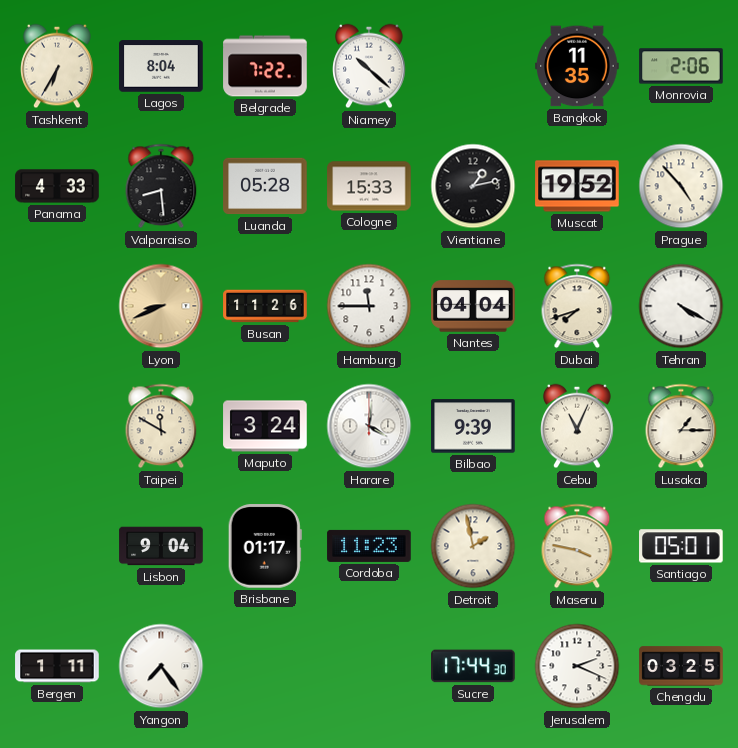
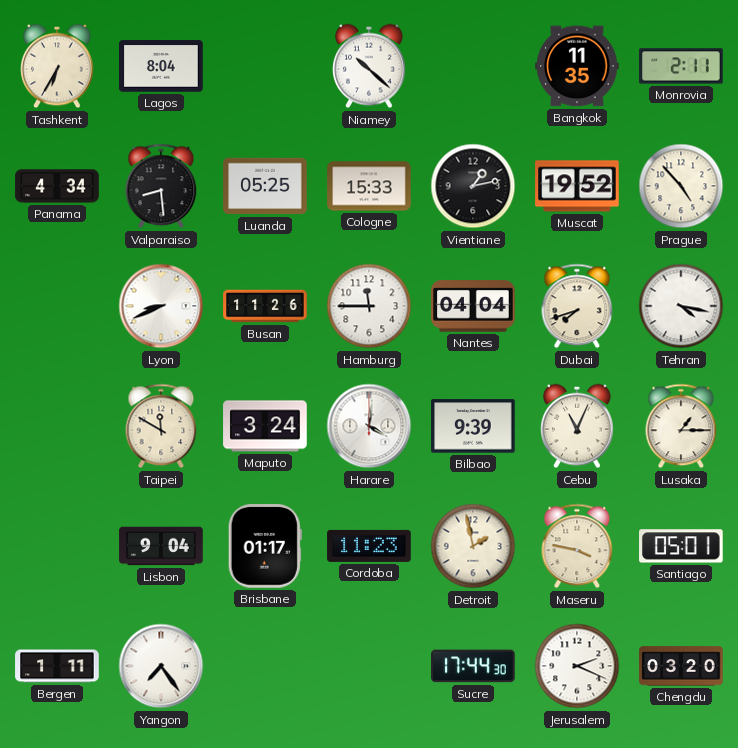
Belgrade: 7:22 -> none (265, 66)
Monrovia: 2:06 -> 2:11 (681, 66)
Panama: 4:33 -> 4:34 (57, 186)
Luanda: 05:28 -> 05:25 (265, 186)
Lyon dial: champagne -> white (161, 306)
Tehran: 4:20 -> 4:17 (681, 306)
Chengdu: 03:25 -> 03:20 (681, 666)
